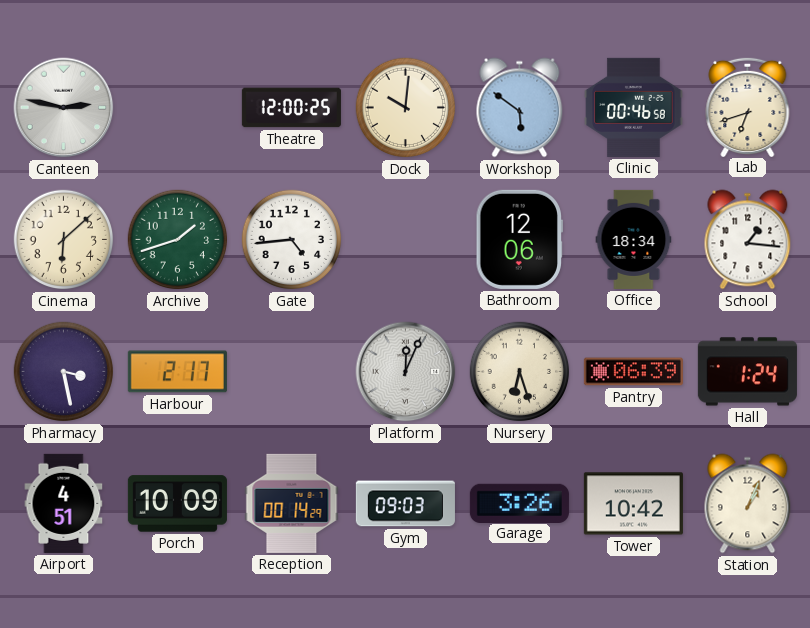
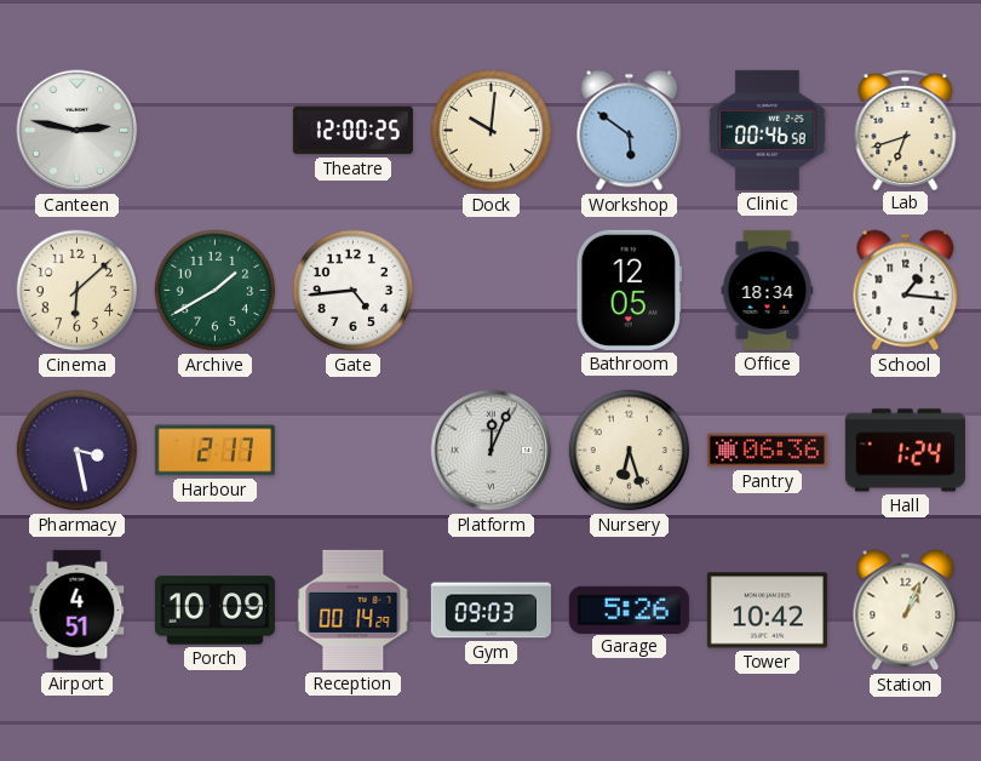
Archive: 1:42 -> 1:40 (216, 291)
Bathroom: 12:06 -> 12:05 (629, 290)
Pantry: 06:39 -> 06:36 (767, 451)
Garage: 3:26 -> 5:26 (629, 610)
